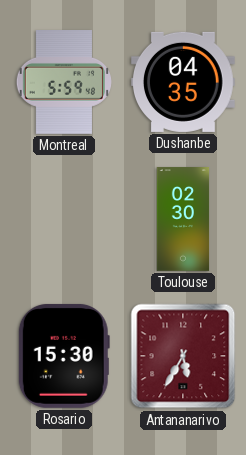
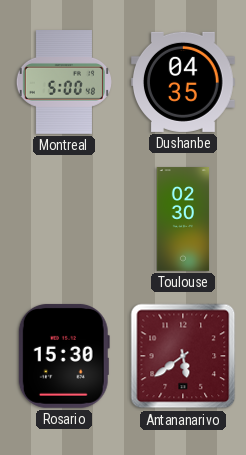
Montreal: 5:59 -> 5:00 (64, 83)
Antananarivo: 5:35 -> 5:39 (183, 356)
